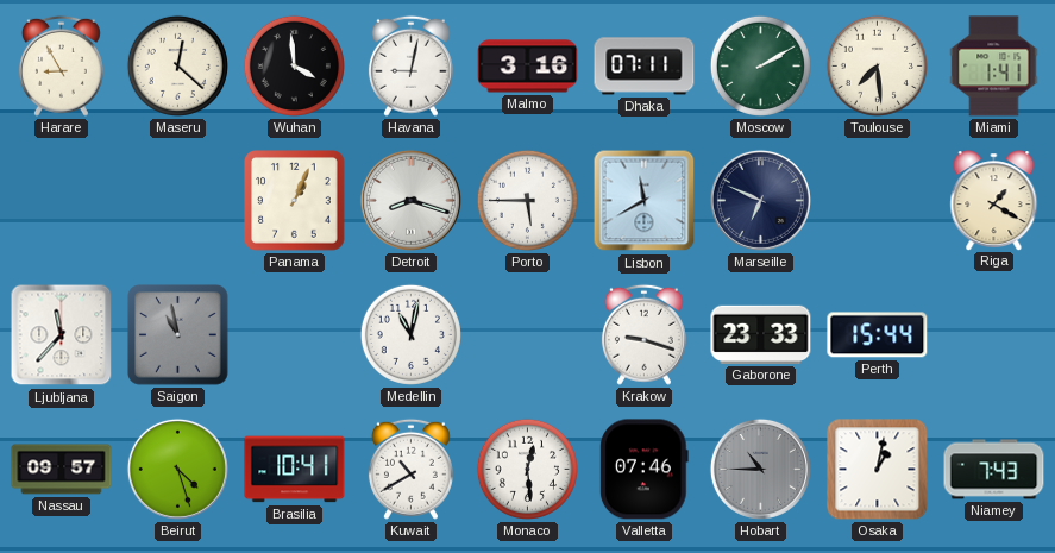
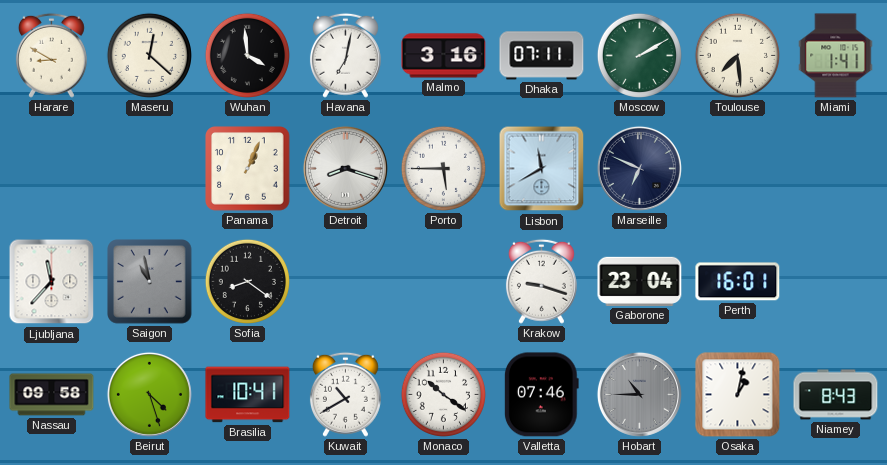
Harare: 8:55 -> 8:50 (51, 55)
Havana: 9:02 -> 7:02 (345, 55)
Riga: 1:20 -> none (994, 200)
Sofia: none -> 8:21 (247, 281)
Medellin: 11:02 -> none (410, 334)
Gaborone: 23:33 -> 23:04 (640, 281)
Perth: 15:44 -> 16:01 (738, 282)
Nassau: 09:57 -> 09:58 (52, 395)
Monaco: 12:29 -> 10:21 (443, 394)
Niamey: 7:43 -> 8:43 (836, 395)
